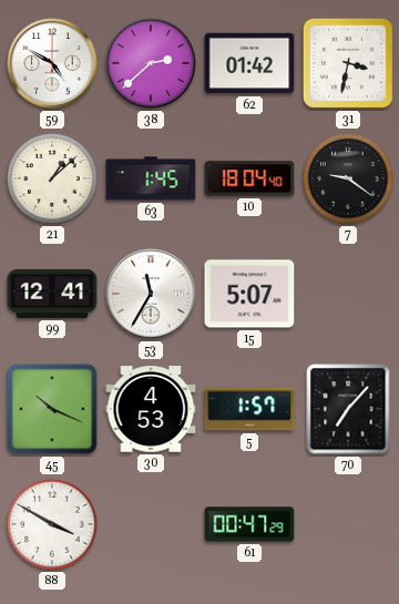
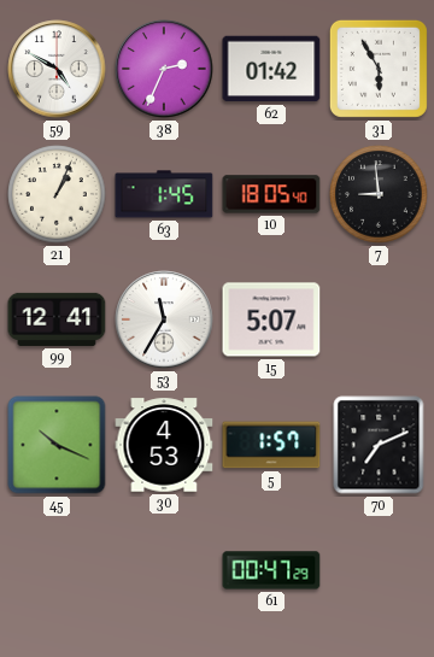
38: 2:38 -> 2:34 (164, 69)
31: 3:32 -> 5:55 (379, 69)
21: 1:08 -> 1:04 (57, 194)
10: 18:04 -> 18:05 (271, 194)
7: 9:21 -> 8:59 (379, 194)
70: 7:07 -> 7:11 (379, 445)
88: 3:50 -> none (52, 524)
